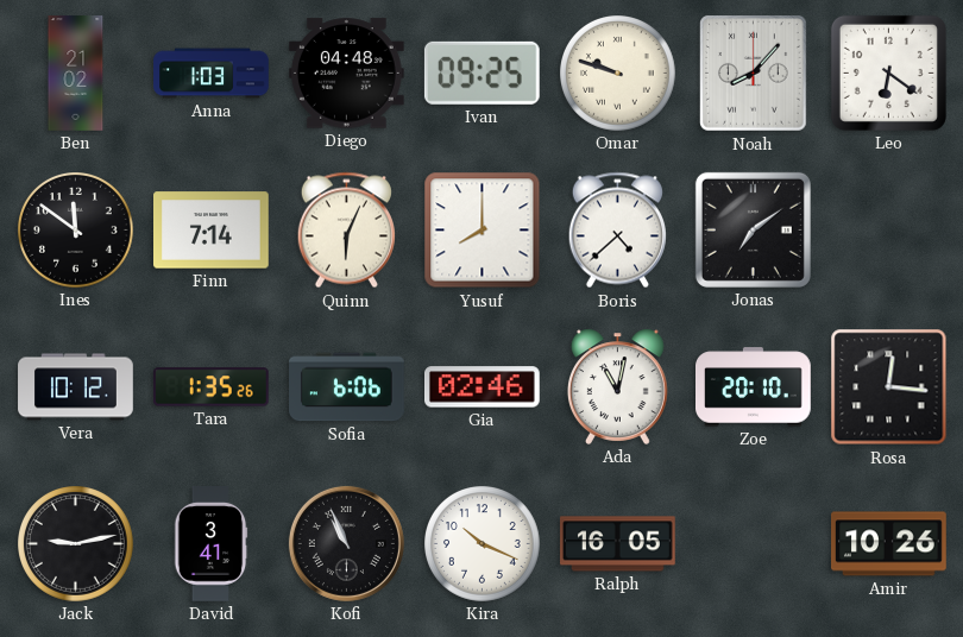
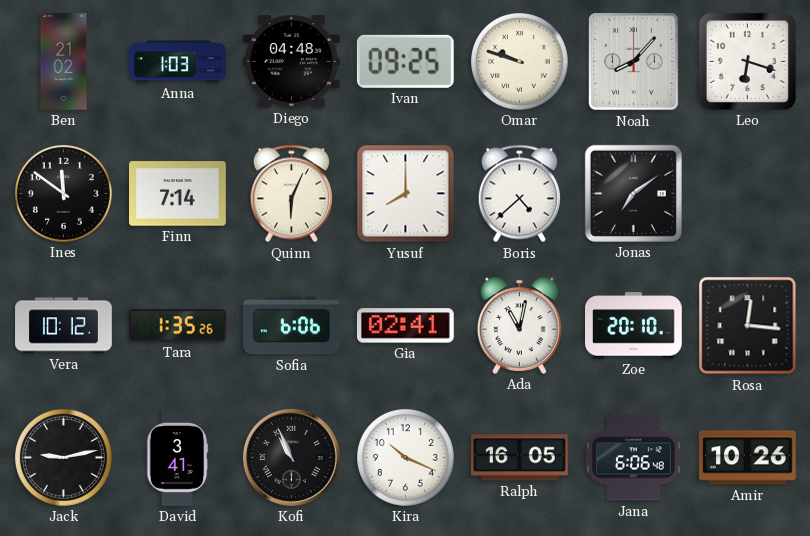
Leo: 6:21 -> 6:18 (747, 61)
Gia: 02:46 -> 02:41 (406, 326)
Jana: none -> 6:06 (634, 458)
